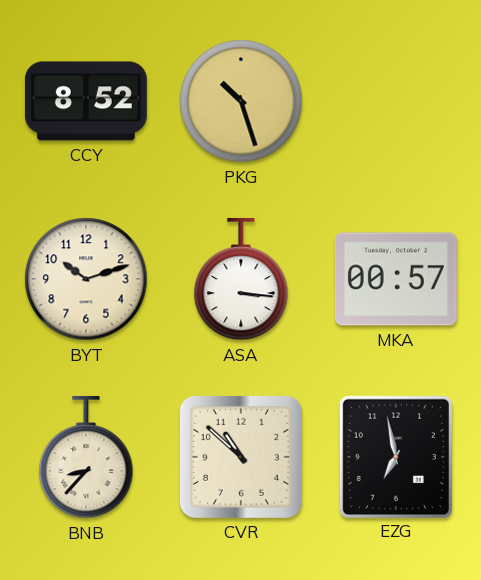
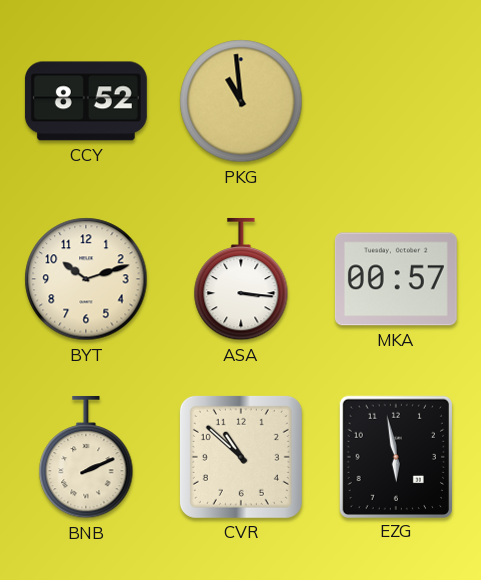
PKG: 10:27 -> 10:59 (241, 101)
BNB: 8:37 -> 2:11 (86, 457)
EZG: 6:58 -> 5:58 (395, 456)
